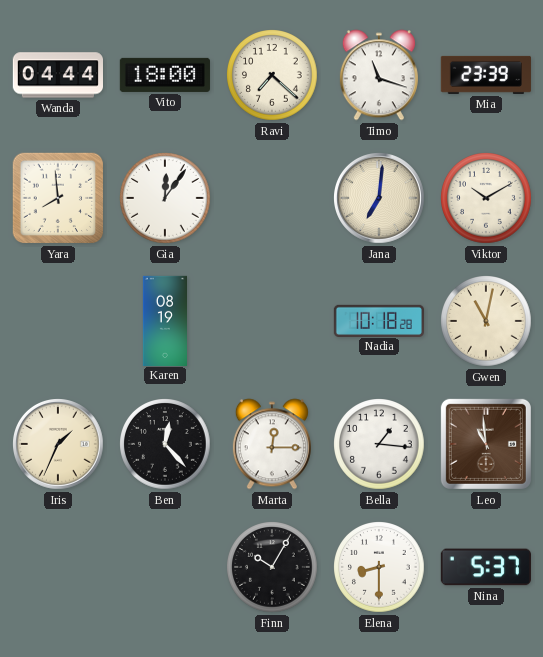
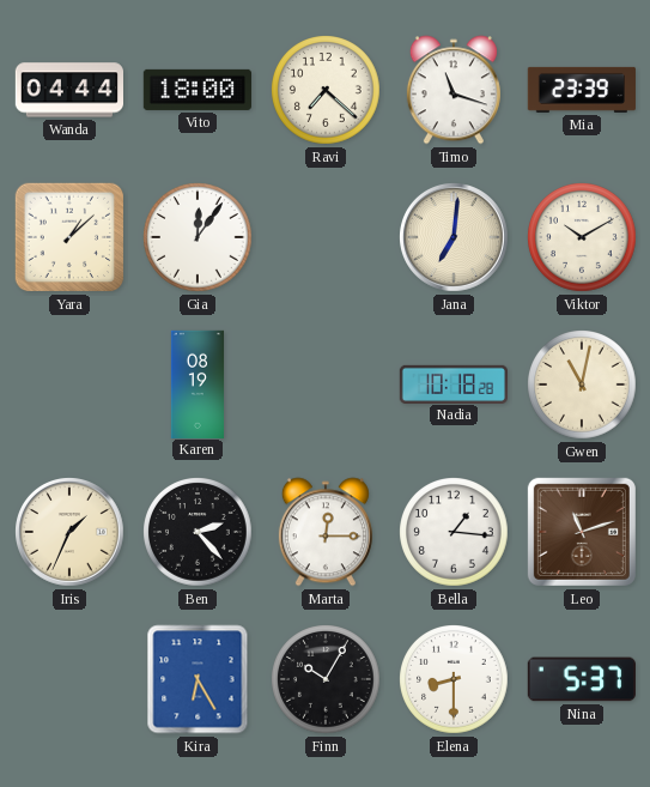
Yara: 7:59 -> 1:08 (69, 237)
Ben: 12:23 -> 2:23 (198, 533)
Leo: 10:59 -> 11:12 (582, 532)
Kira: none -> 6:25 (198, 679)
